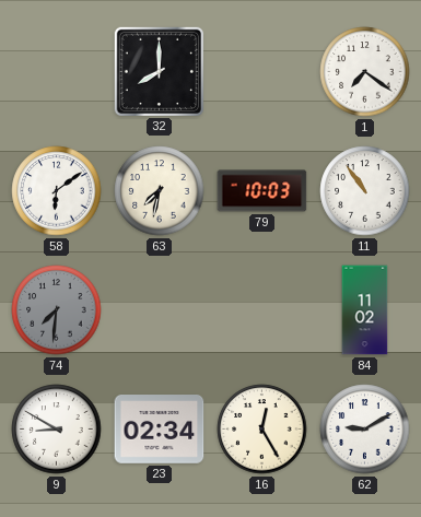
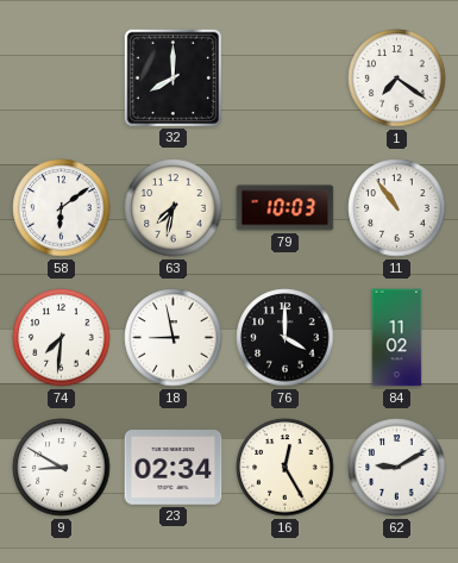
74 dial: grey -> white (62, 338)
18: none -> 8:58 (174, 338)
76: none -> 4:00 (286, 338)
